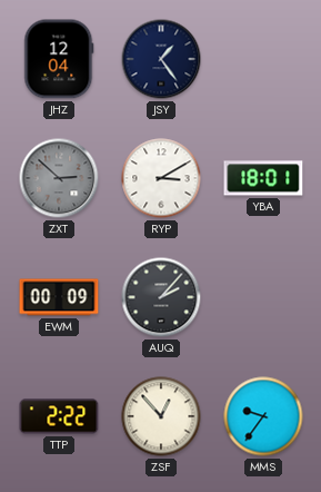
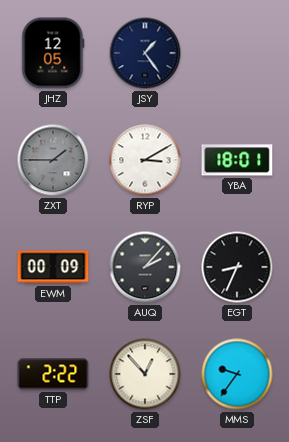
JHZ: 12:04 -> 12:05 (53, 53)
ZXT: 2:52 -> 1:45 (53, 160)
EGT: none -> 8:34 (237, 267)
